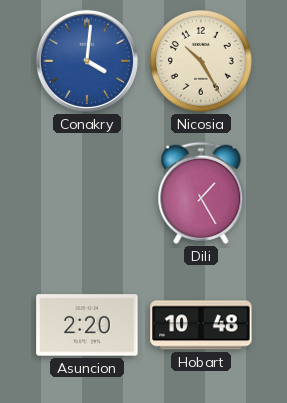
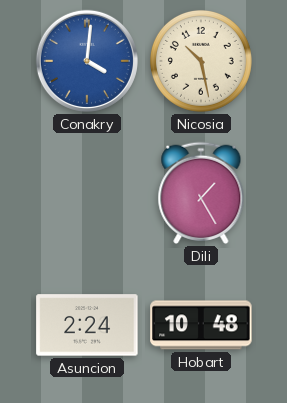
Nicosia: 10:25 -> 10:28 (201, 61)
Asuncion: 2:20 -> 2:24 (87, 325)
